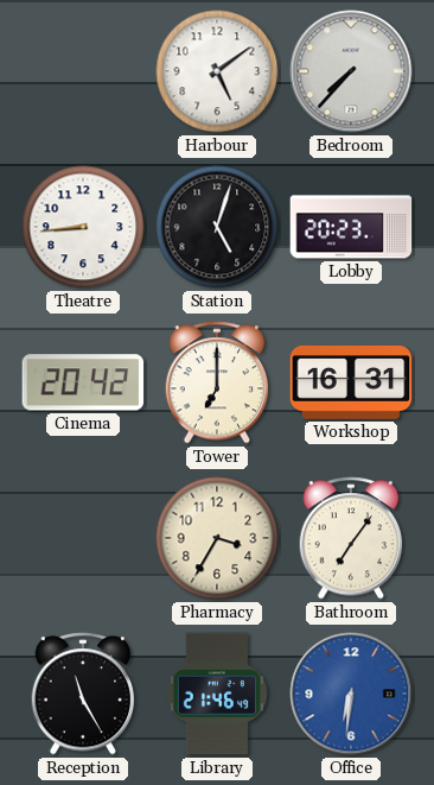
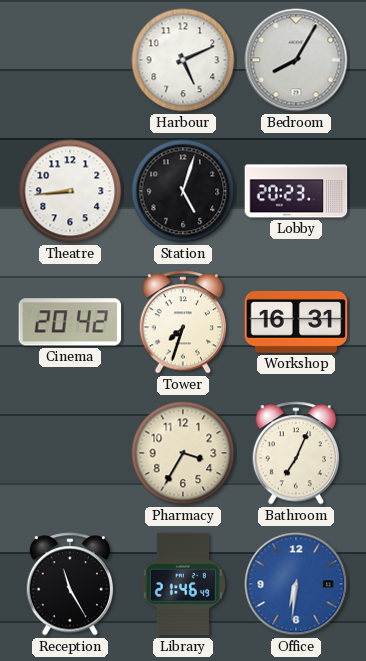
Harbour: 5:09 -> 5:11 (183, 60)
Bedroom: 7:37 -> 8:05 (296, 60)
Tower: 7:00 -> 7:33 (183, 322)
Bathroom: 7:06 -> 7:04 (296, 453)
